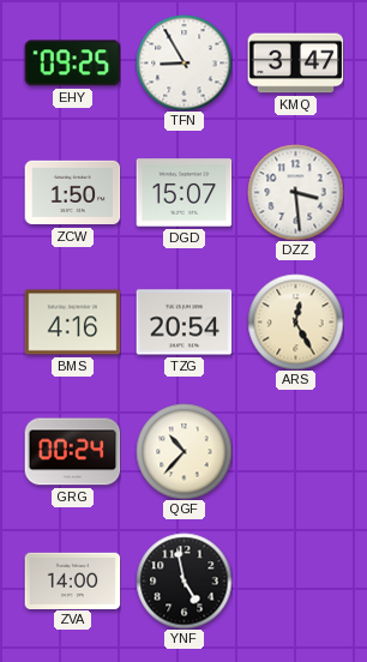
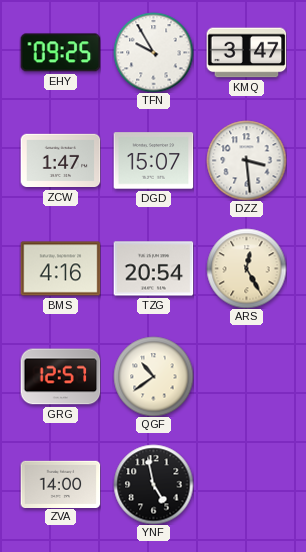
TFN: 8:55 -> 9:55 (153, 52)
ZCW: 1:50 -> 1:47 (60, 161)
GRG: 00:24 -> 12:57 (60, 377)
QGF: 10:37 -> 10:39 (153, 376)
